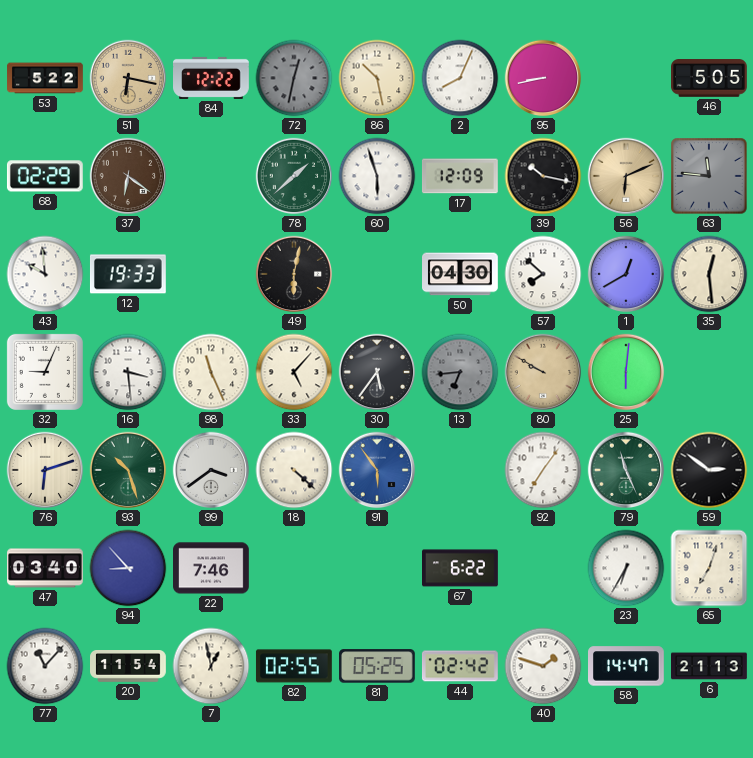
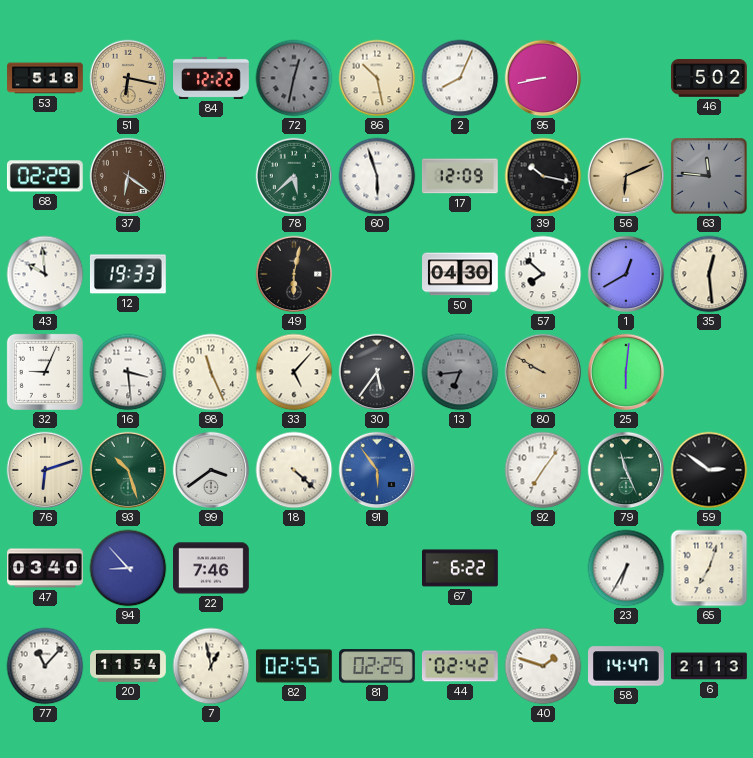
53: 5:22 -> 5:18 (45, 78)
46: 5:05 -> 5:02 (710, 79)
78: 1:38 -> 5:38 (294, 176)
81: 05:25 -> 02:25 (378, 666)
